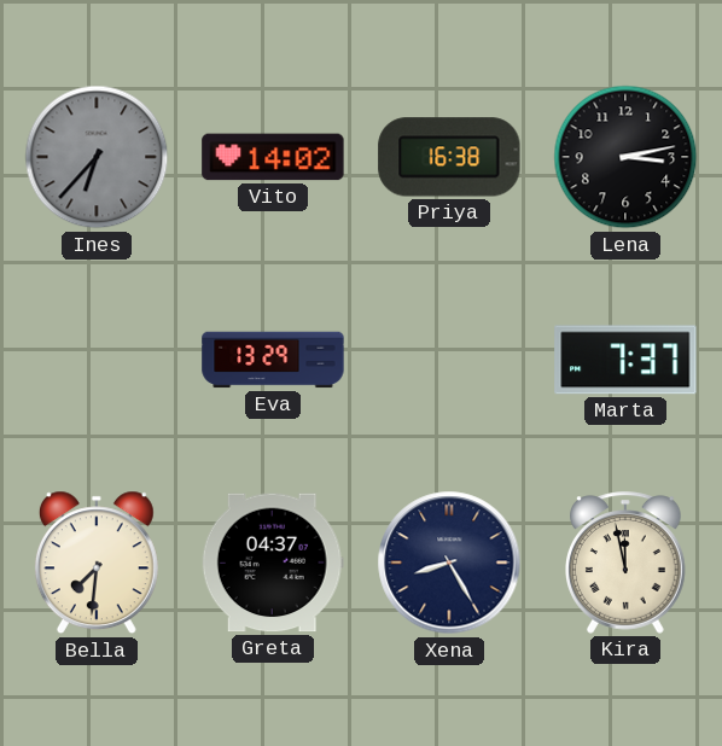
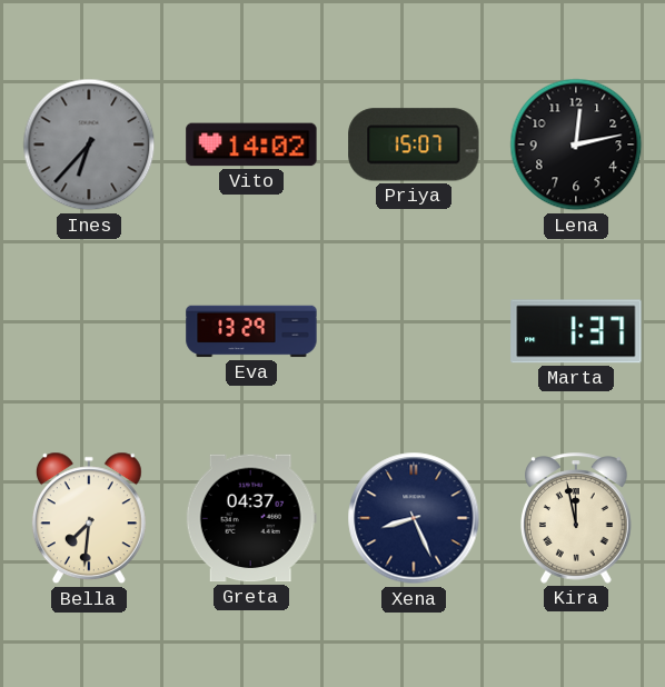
Priya: 16:38 -> 15:07 (414, 145)
Lena: 3:13 -> 12:13 (576, 145)
Marta: 7:37 -> 1:37 (576, 331)
Xena: 8:25 -> 8:26 (414, 518)
